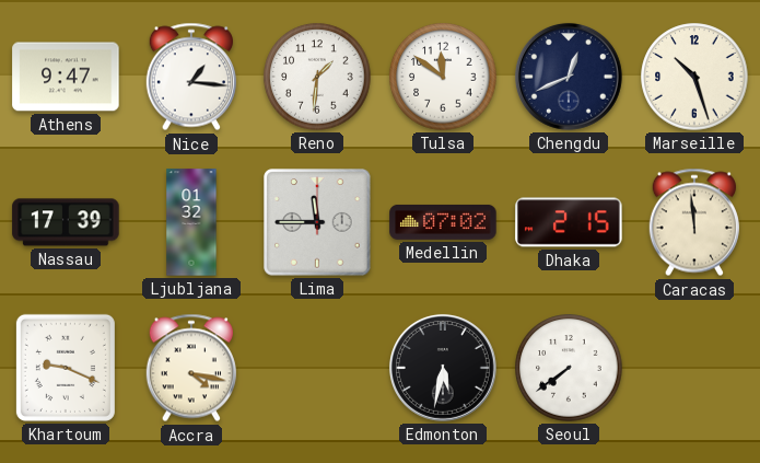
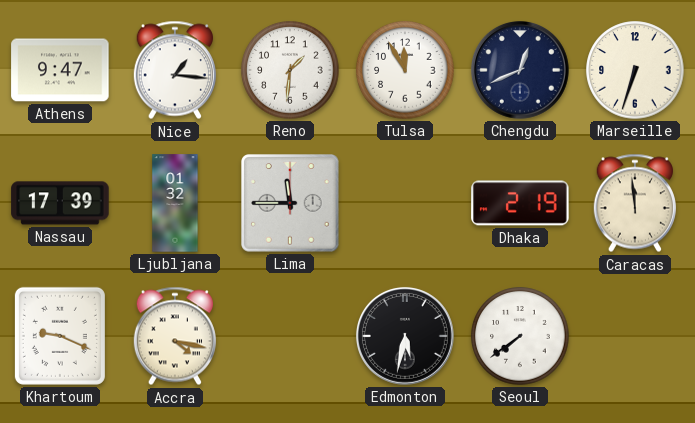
Tulsa: 11:51 -> 11:55 (405, 70)
Marseille: 10:27 -> 6:33 (635, 70)
Medellin: 07:02 -> none (443, 222)
Dhaka: 2:15 -> 2:19 (520, 203)
